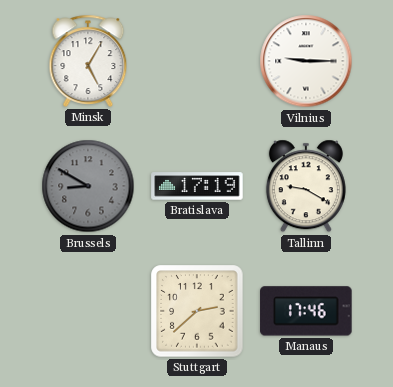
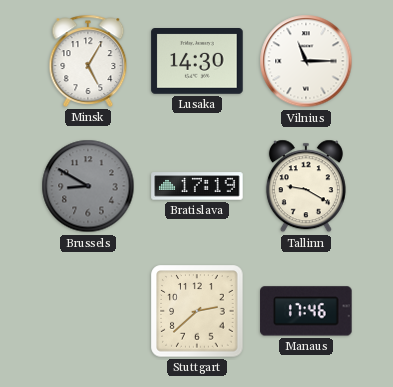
Lusaka: none -> 14:30 (197, 61)
Vilnius: 9:15 -> 11:15 (306, 61)
